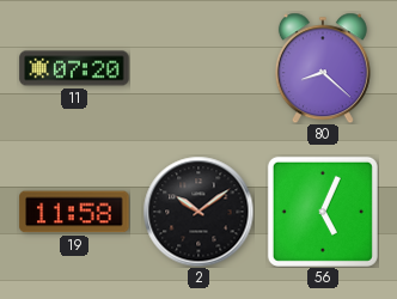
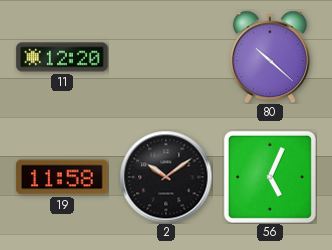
11: 07:20 -> 12:20 (62, 57)
80: 8:22 -> 10:22 (270, 57)
